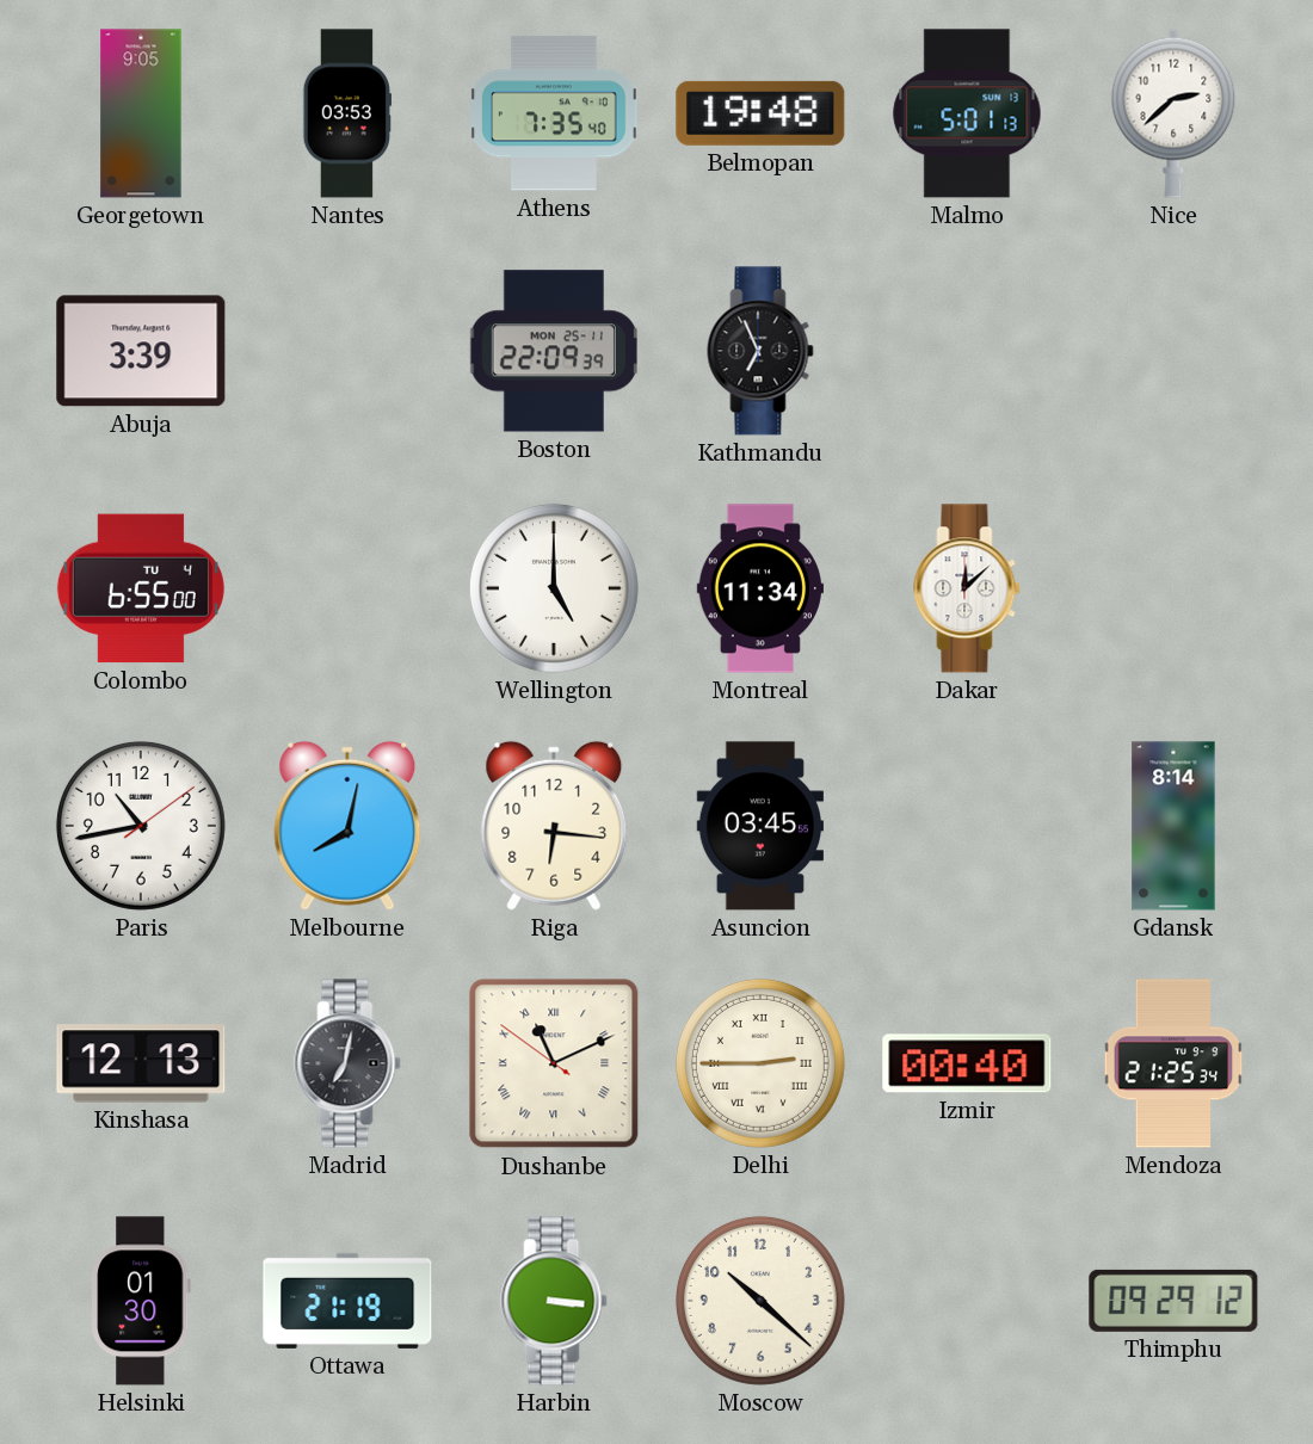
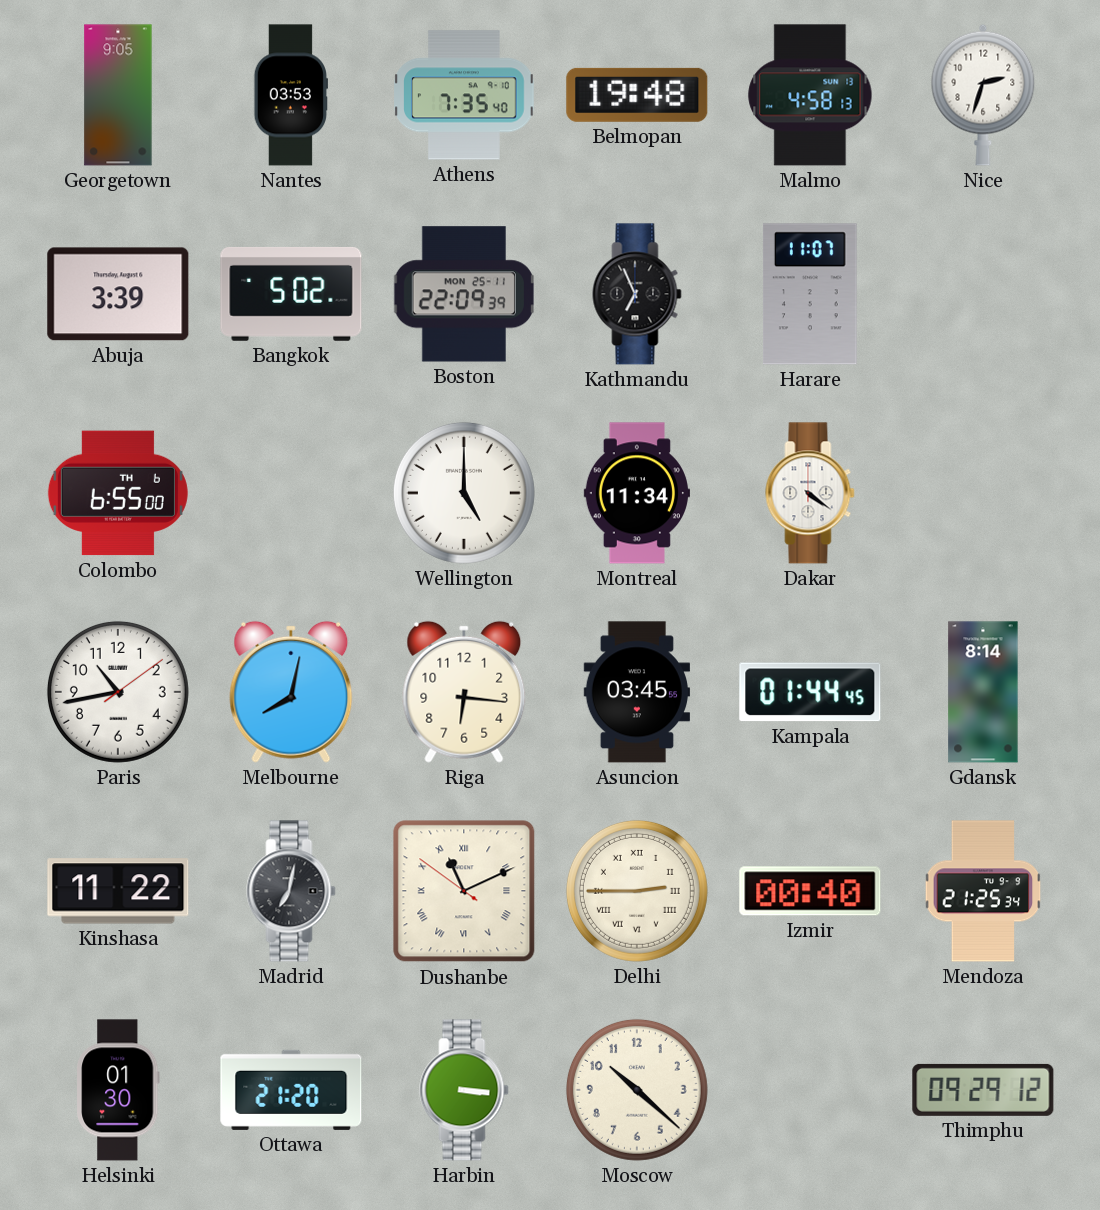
Malmo: 5:01 -> 4:58 (810, 95)
Nice: 2:38 -> 2:33 (983, 95)
Bangkok: none -> 5:02 (291, 294)
Harare: none -> 11:07 (810, 294)
Colombo date: TU 4 -> TH 6 (118, 493)
Dakar: 12:08 -> 4:21 (810, 493)
Kampala: none -> 01:44 (810, 692)
Kinshasa: 12:13 -> 11:22 (118, 891)
Ottawa: 21:19 -> 21:20 (291, 1090)
